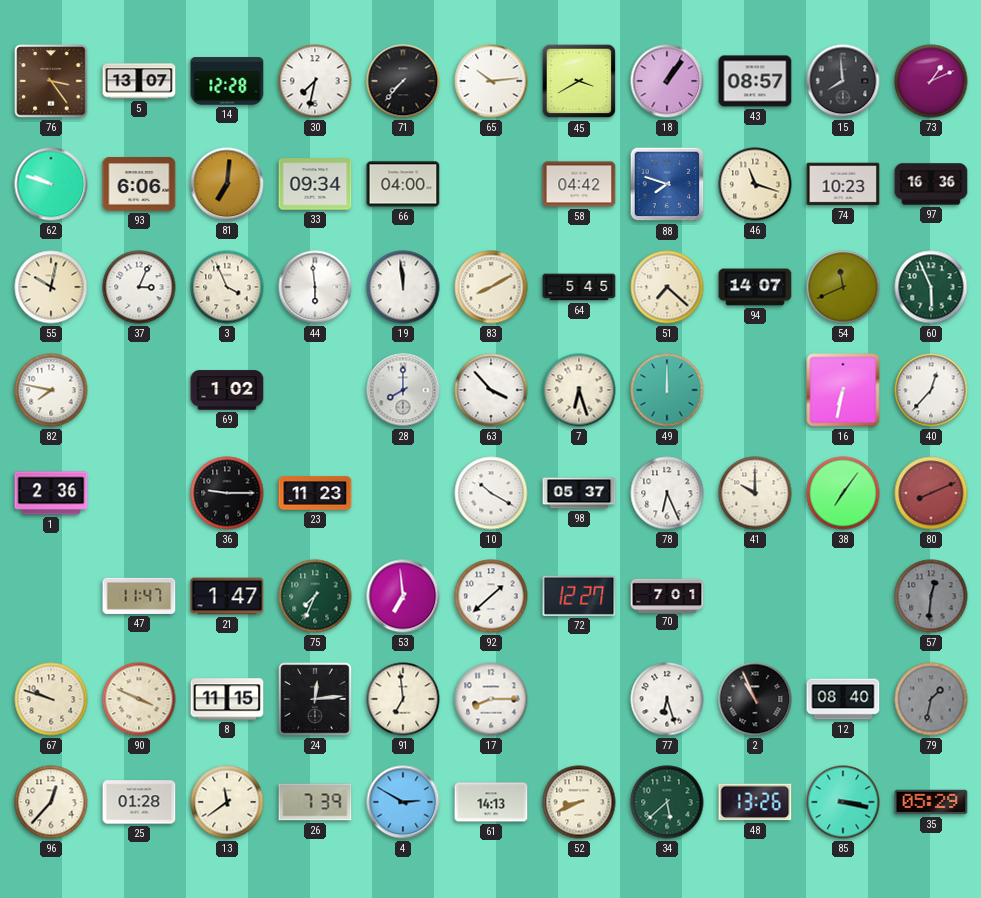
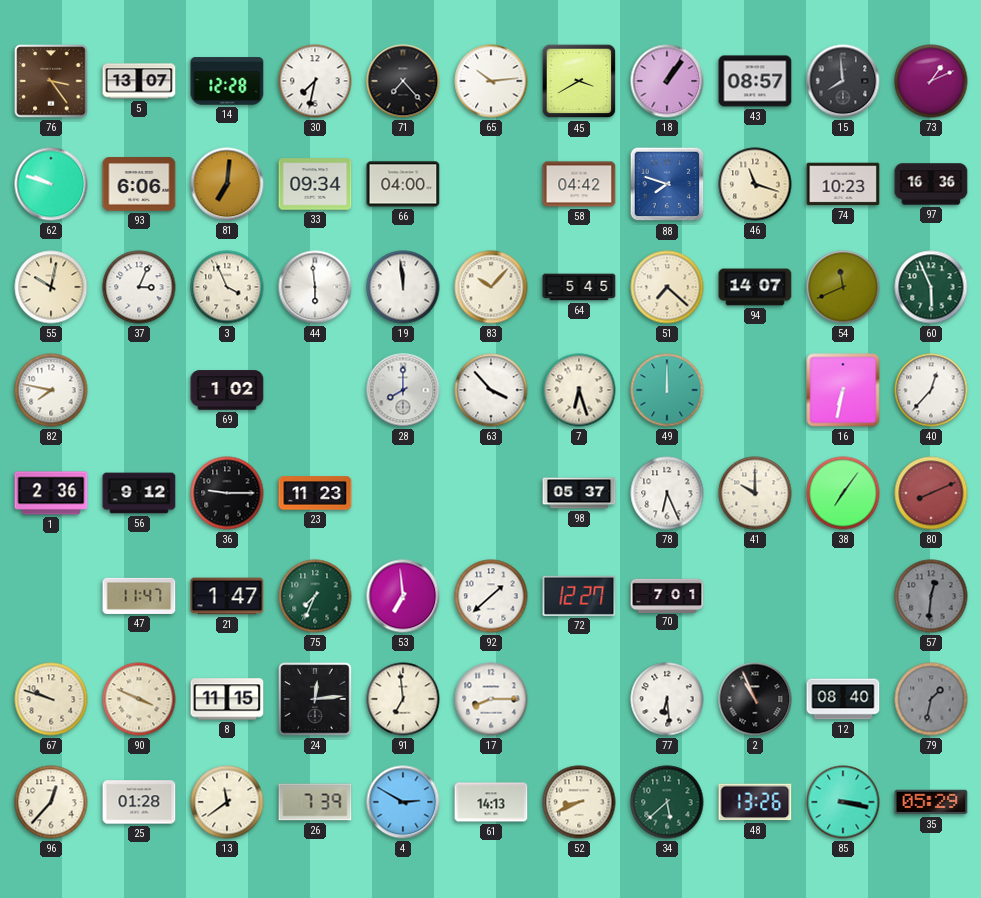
71: 7:37 -> 7:23 (403, 81)
83: 8:10 -> 10:07 (491, 287)
56: none -> 9:12 (139, 493)
10: 10:20 -> none (491, 493)
77: 6:27 -> 6:29 (667, 699)
